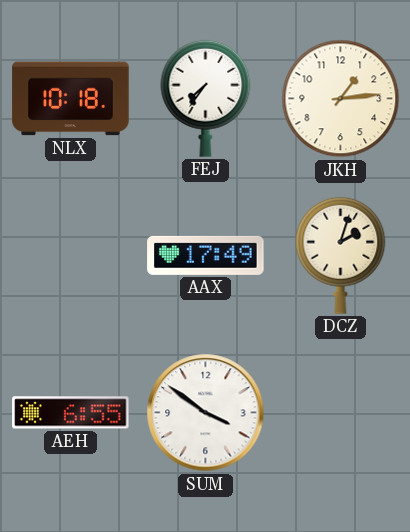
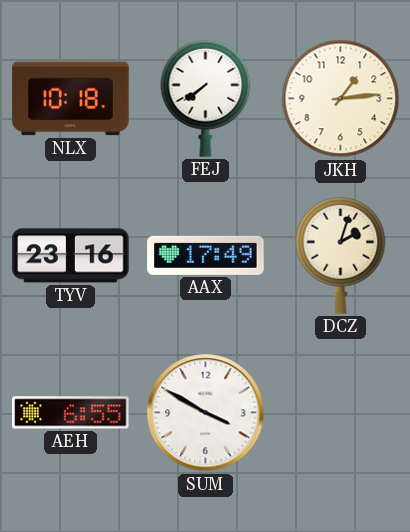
FEJ: 7:36 -> 7:39 (206, 98)
TYV: none -> 23:16 (71, 256)
SUM: 3:51 -> 3:50 (206, 413)
